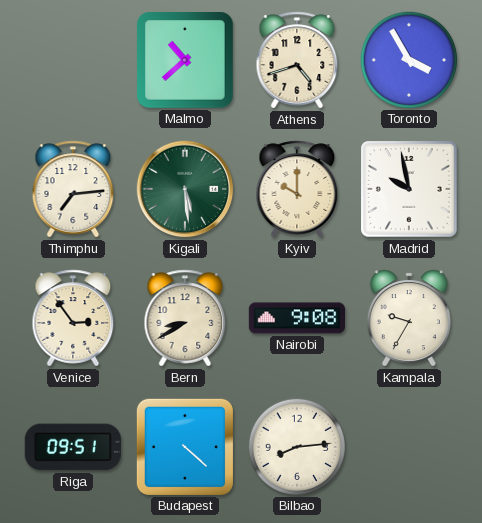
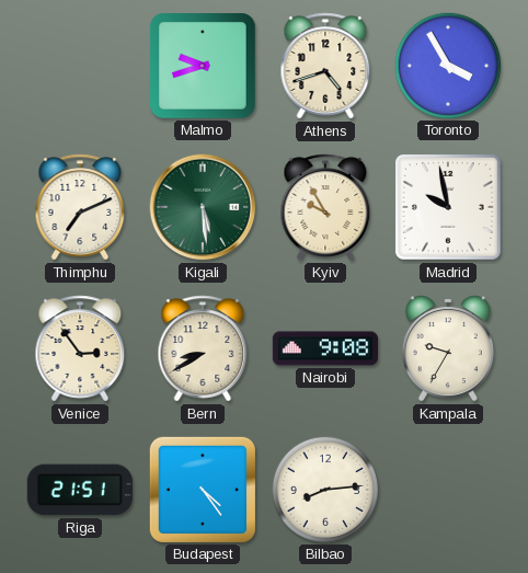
Malmo: 10:38 -> 9:42 (203, 66)
Thimphu: 7:14 -> 7:11 (80, 207)
Kyiv: 10:00 -> 9:55 (325, 207)
Riga: 09:51 -> 21:51 (80, 490)
Budapest: 4:22 -> 4:24 (203, 490)
